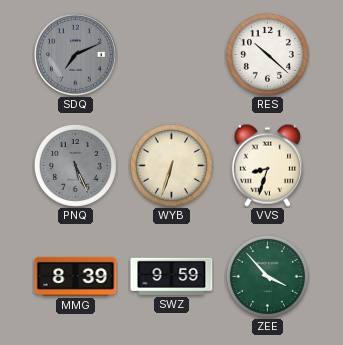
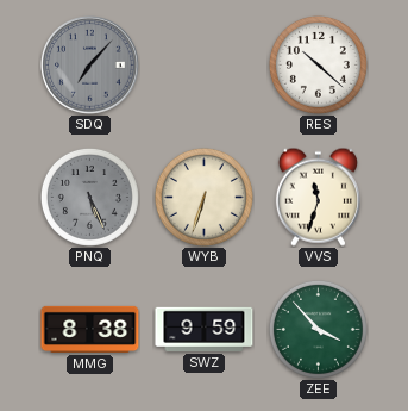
SDQ: 7:11 -> 7:07 (90, 66)
VVS: 8:33 -> 11:33 (318, 197)
MMG: 8:39 -> 8:38 (90, 329)
